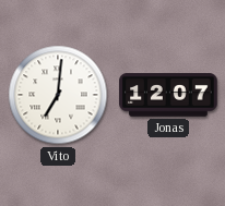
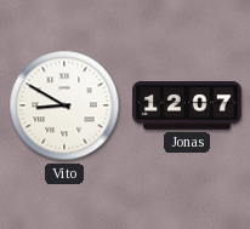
Vito: 7:01 -> 8:50 (64, 105)
